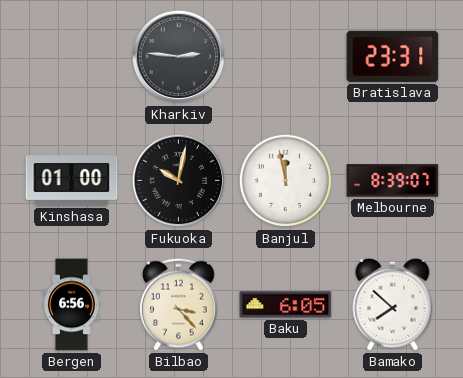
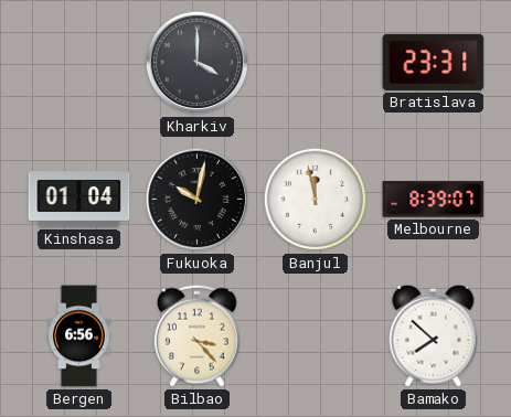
Kharkiv: 2:46 -> 4:00 (198, 63)
Kinshasa: 01:00 -> 01:04 (79, 200)
Baku: 6:05 -> none (286, 305)
